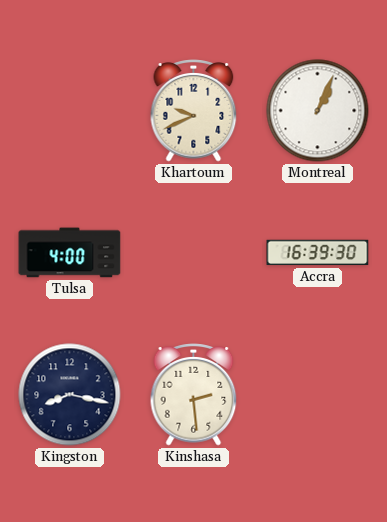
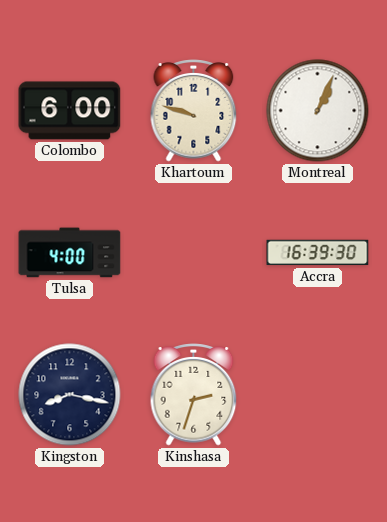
Colombo: none -> 6:00 (70, 111)
Khartoum: 9:41 -> 9:48 (194, 111)
Kinshasa: 2:29 -> 2:33 (194, 395)
